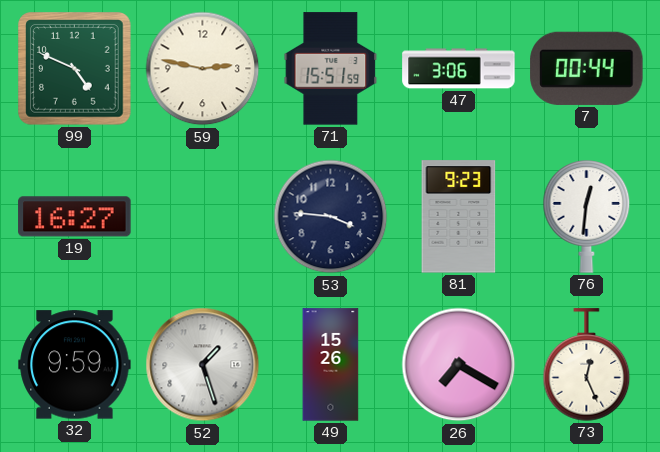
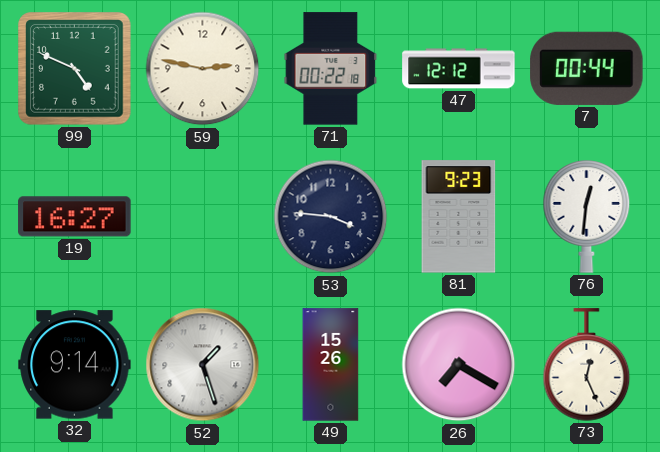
71: 15:51 -> 00:22 (331, 69)
47: 3:06 -> 12:12 (459, 69)
32: 9:59 -> 9:14 (75, 365)
